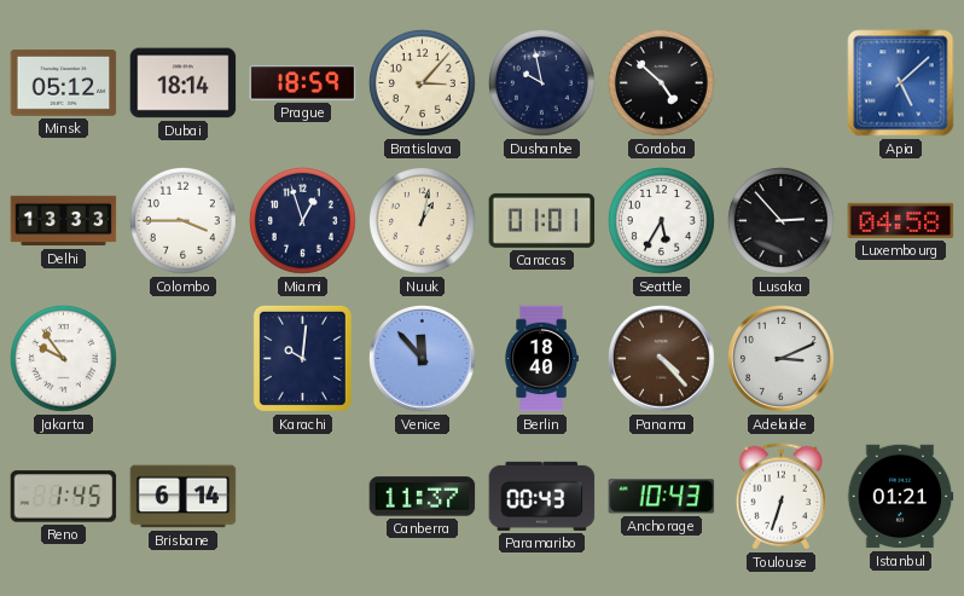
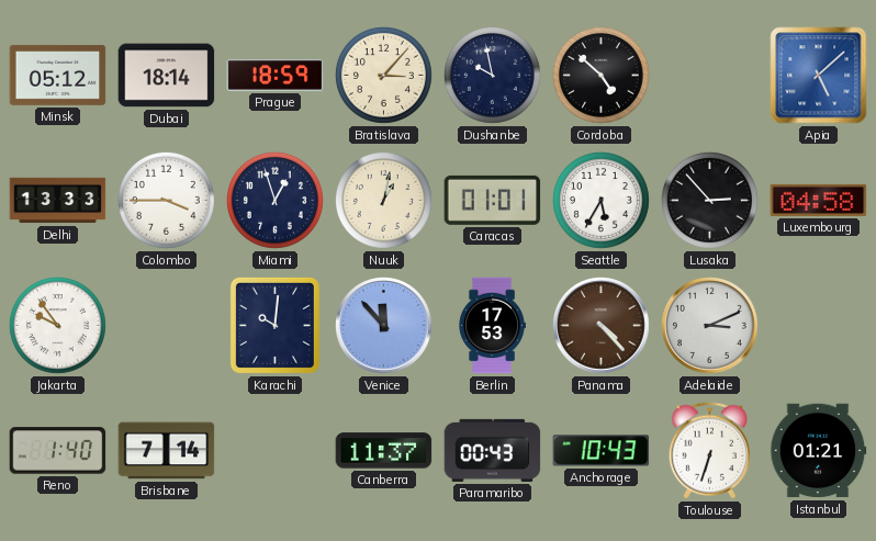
Berlin: 18:40 -> 17:53 (492, 326)
Reno: 1:45 -> 1:40 (58, 451)
Brisbane: 6:14 -> 7:14 (167, 451)
